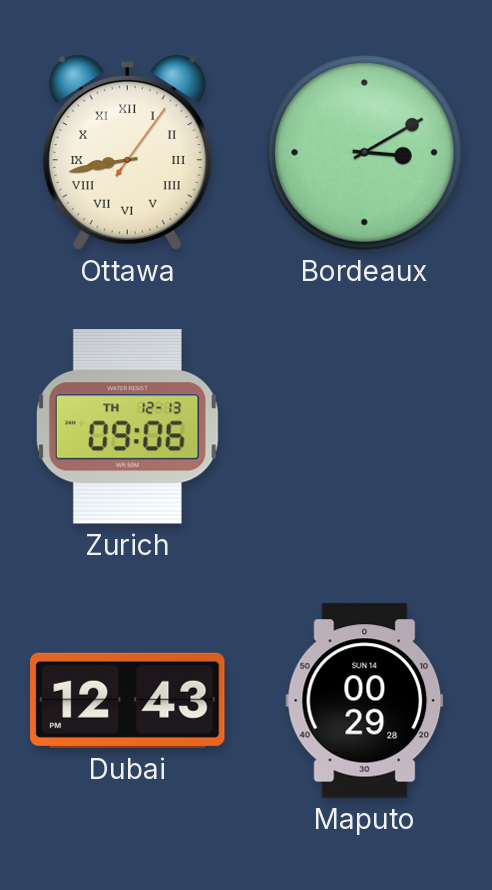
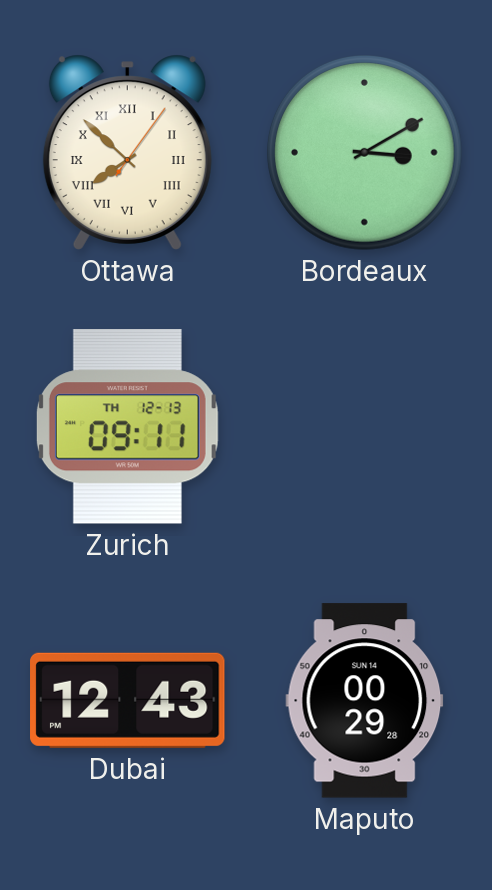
Ottawa: 8:43 -> 7:52 (127, 152)
Zurich: 09:06 -> 09:11 (127, 427)
